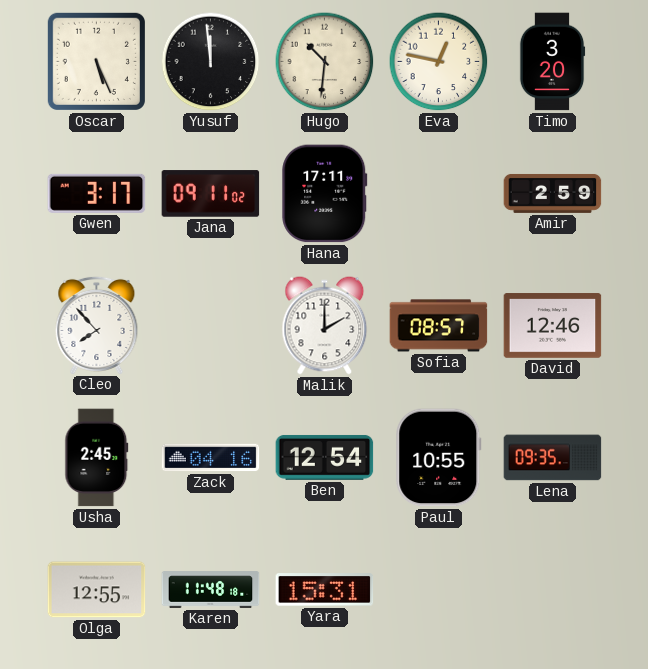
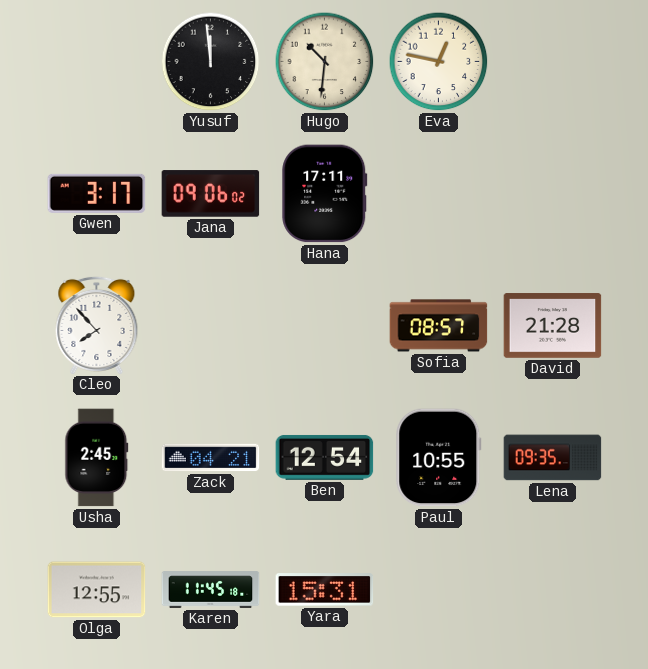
Oscar: 5:26 -> none (96, 61)
Timo: 3:20 -> none (552, 62)
Jana: 09:11 -> 09:06 (211, 194)
Amir: 2:59 -> none (553, 193)
Malik: 2:00 -> none (325, 326)
David: 12:46 -> 21:28 (553, 326)
Zack: 04:16 -> 04:21 (211, 458)
Karen: 11:48 -> 11:45 (211, 590)
